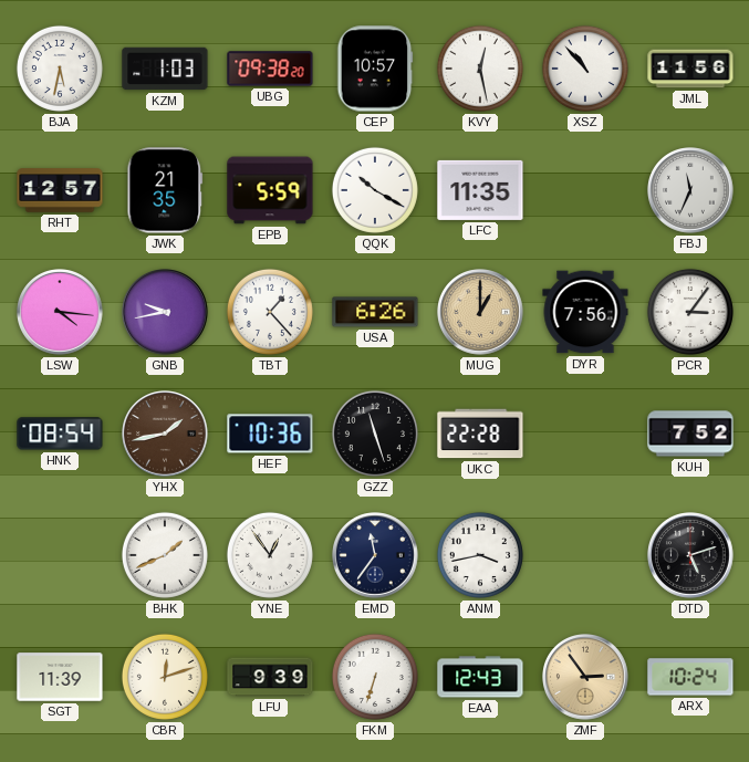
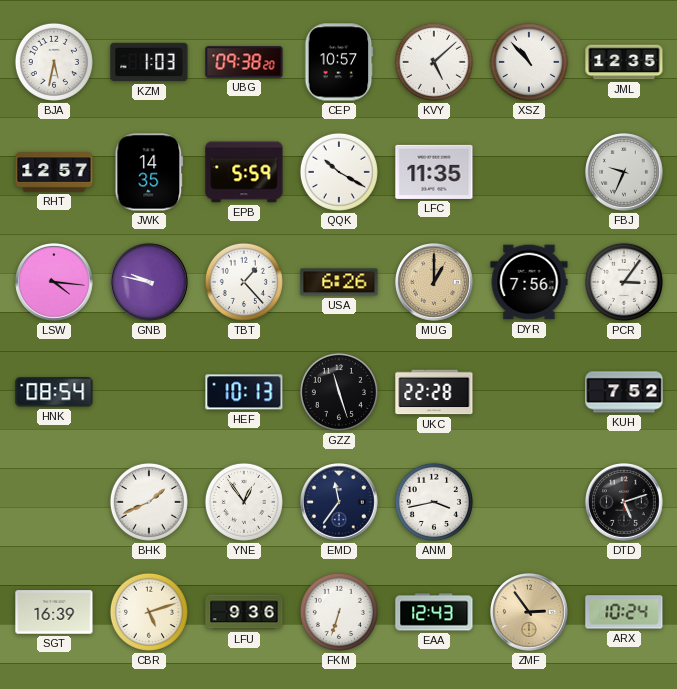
KVY: 12:28 -> 5:08 (434, 62)
JML: 11:56 -> 12:35 (624, 62)
JWK: 21:35 -> 14:35 (149, 172)
FBJ: 11:34 -> 9:34 (624, 172)
GNB: 9:43 -> 9:47 (149, 282)
YHX: 1:43 -> none (165, 434)
HEF: 10:36 -> 10:13 (244, 392)
SGT: 11:39 -> 16:39 (54, 612)
CBR: 12:12 -> 5:12 (149, 612)
LFU: 9:39 -> 9:36 (244, 612)
